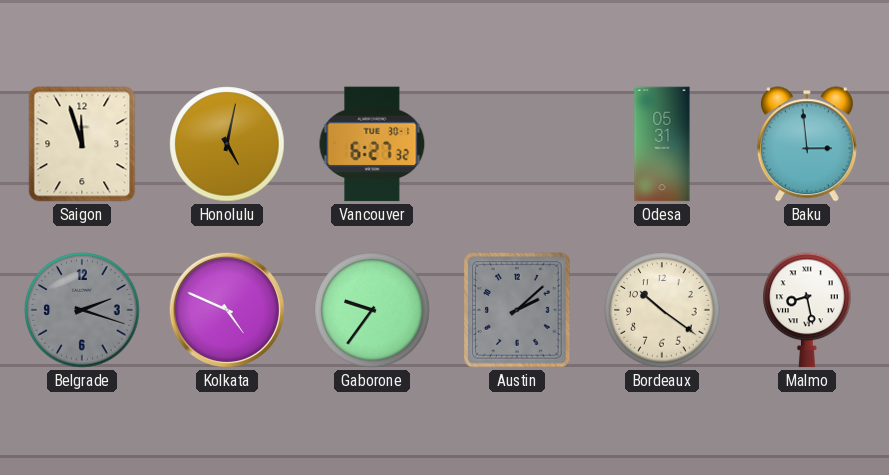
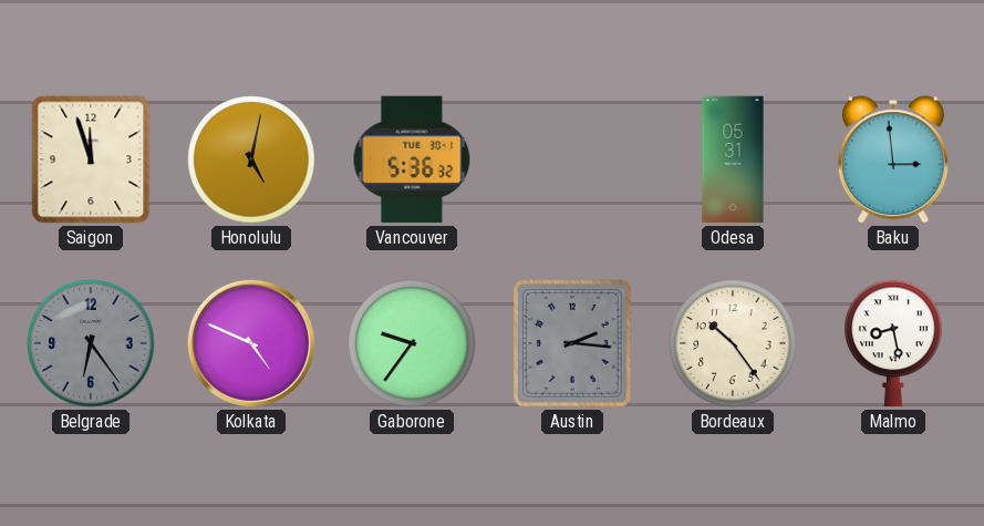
Vancouver: 6:27 -> 5:36 (412, 159)
Belgrade: 2:18 -> 6:24 (91, 343)
Austin: 2:08 -> 2:16 (572, 343)
Bordeaux: 10:21 -> 10:24 (733, 343)
